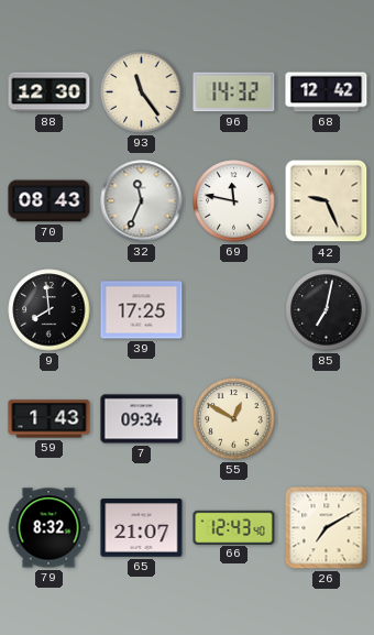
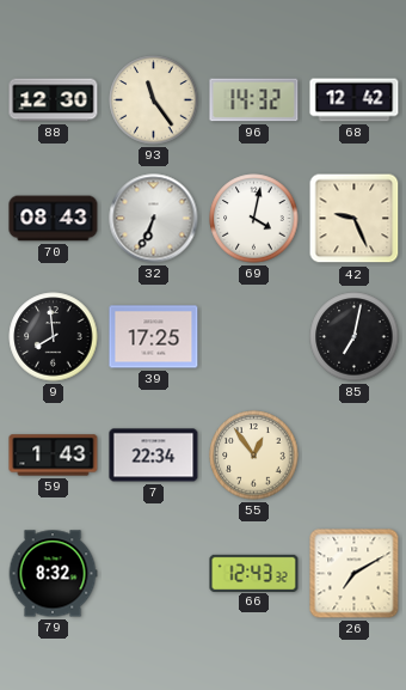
32: 11:34 -> 6:34 (154, 219)
69: 11:47 -> 4:02 (254, 219)
7: 09:34 -> 22:34 (154, 456)
55: 12:50 -> 12:54 (254, 456)
65: 21:07 -> none (142, 528)
66: 12:43:40 -> 12:43:32 (254, 573)
